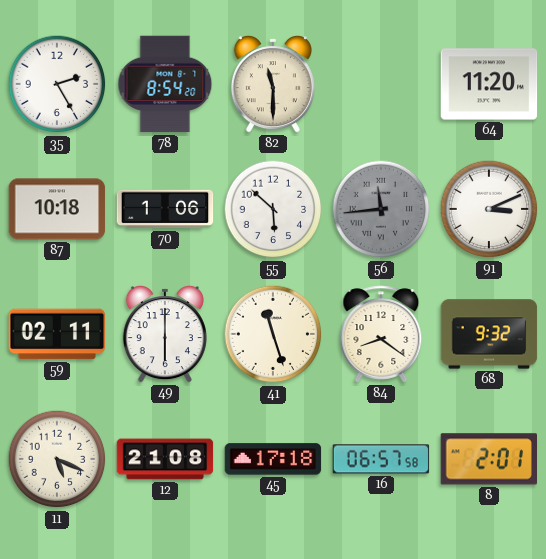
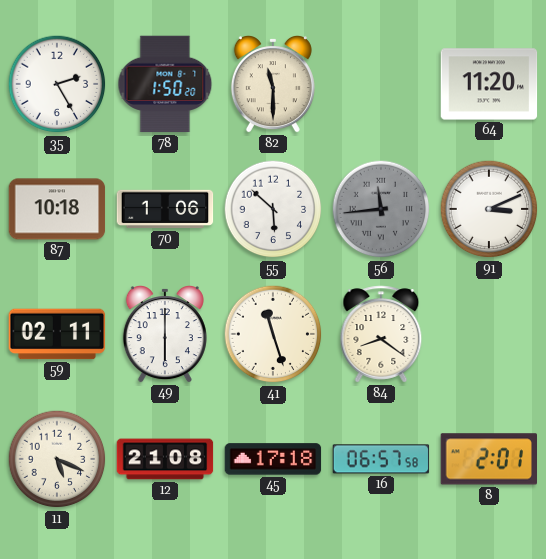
78: 8:54 -> 1:50 (165, 84)
68: 9:32 -> none (489, 334)
